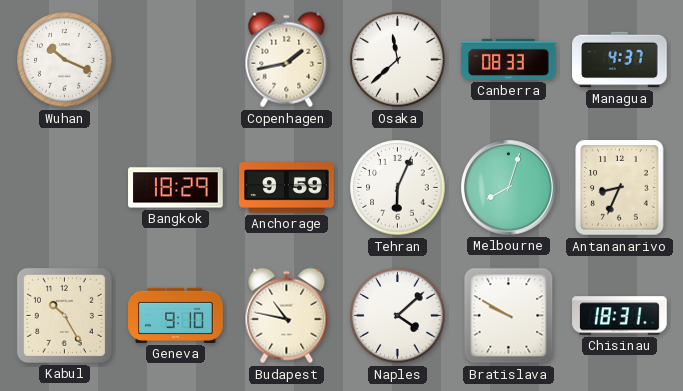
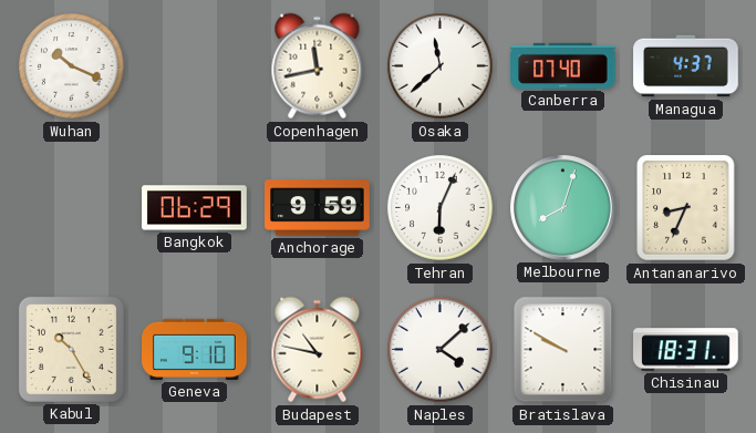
Copenhagen: 1:43 -> 11:43 (318, 66)
Canberra: 08:33 -> 07:40 (563, 65)
Bangkok: 18:29 -> 06:29 (195, 208)
